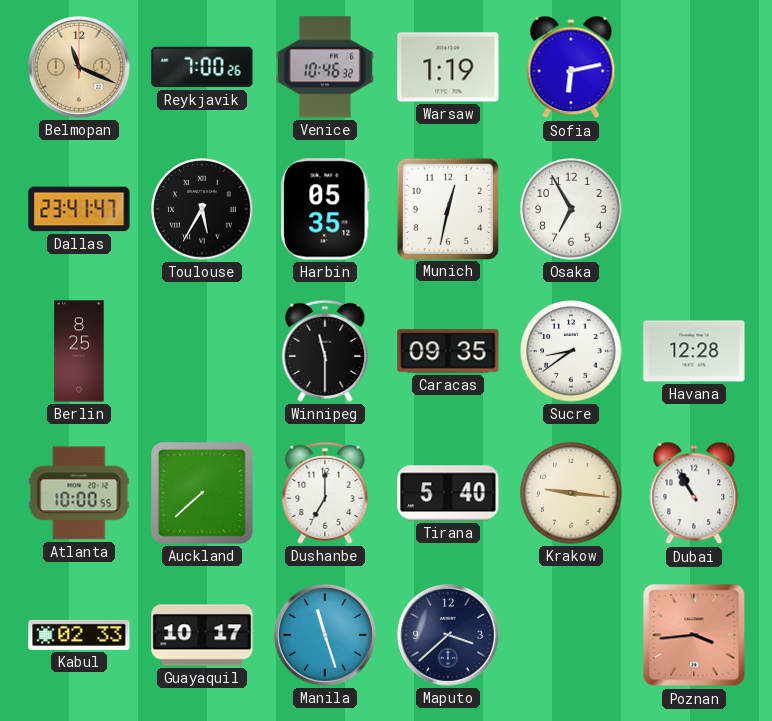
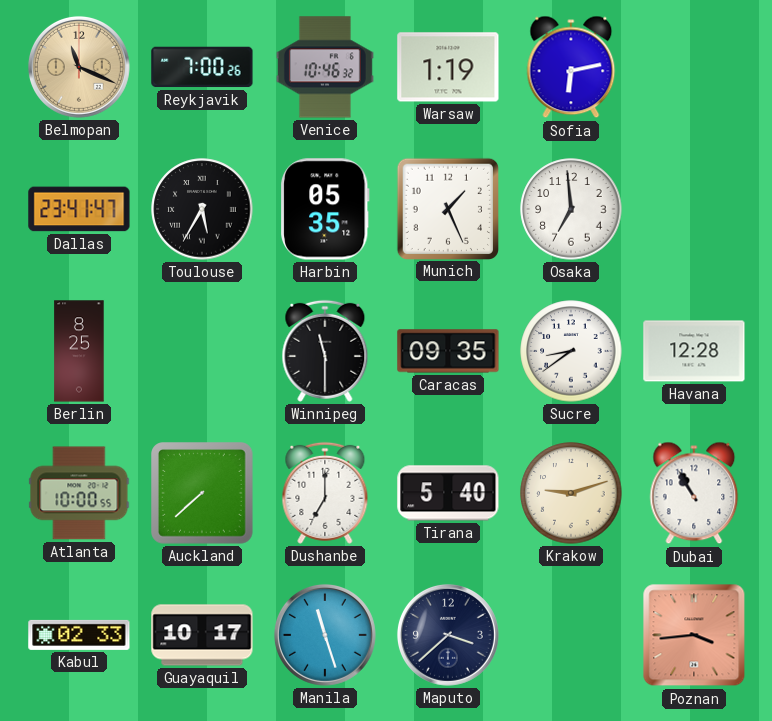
Munich: 12:32 -> 1:26 (447, 208)
Osaka: 6:55 -> 6:59 (571, 209)
Krakow: 9:16 -> 9:12 (571, 493)
